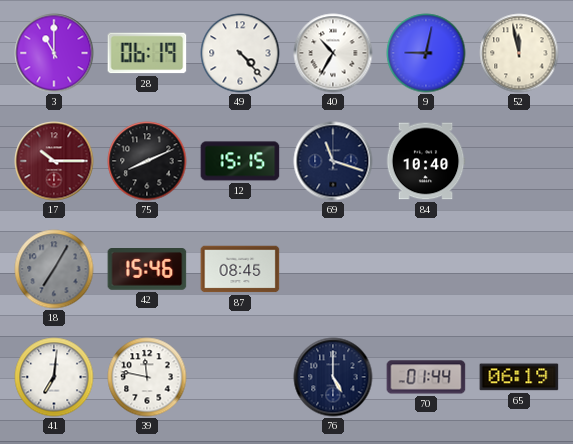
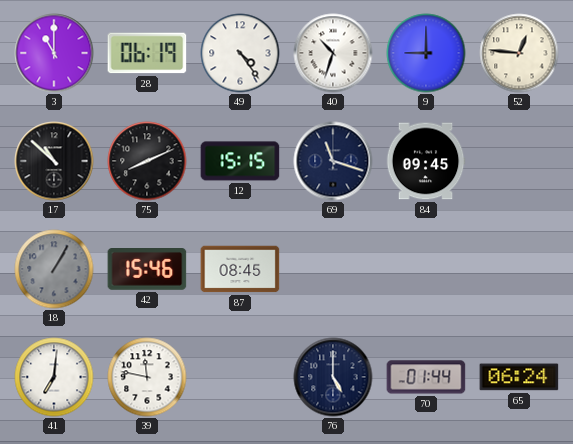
49: 4:23 -> 4:24 (240, 53)
40: 10:35 -> 10:33 (333, 53)
9: 9:02 -> 9:00 (426, 53)
52: 11:58 -> 12:46 (519, 53)
17: 10:15 -> 10:52 (54, 161)
17 dial: burgundy -> black (54, 161)
84: 10:40 -> 09:45 (426, 161)
18: 7:05 -> 1:05 (54, 269)
65: 06:19 -> 06:24 (519, 377)
